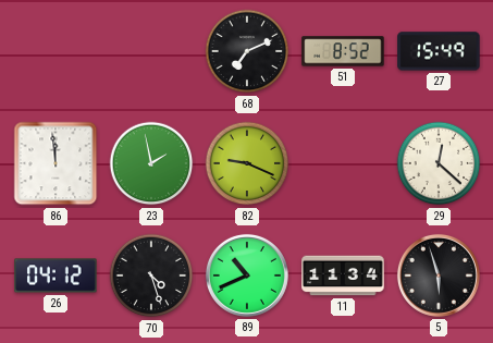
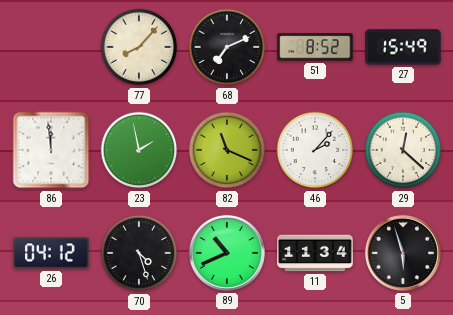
77: none -> 8:07 (139, 47)
82: 9:19 -> 11:19 (227, 150)
46: none -> 2:07 (315, 150)
